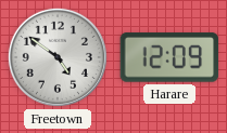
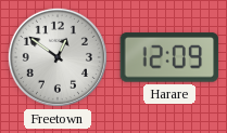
Freetown: 4:51 -> 12:51 (58, 57)
